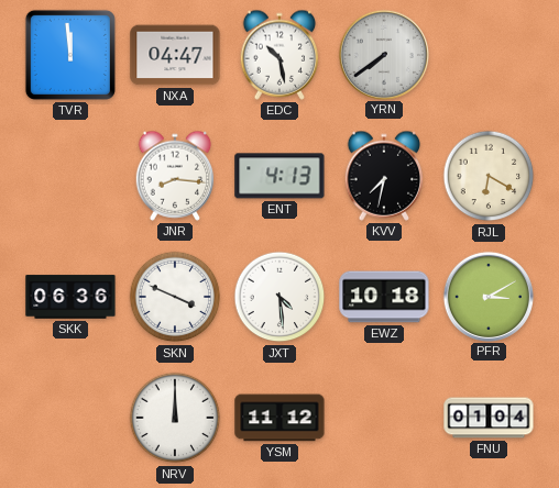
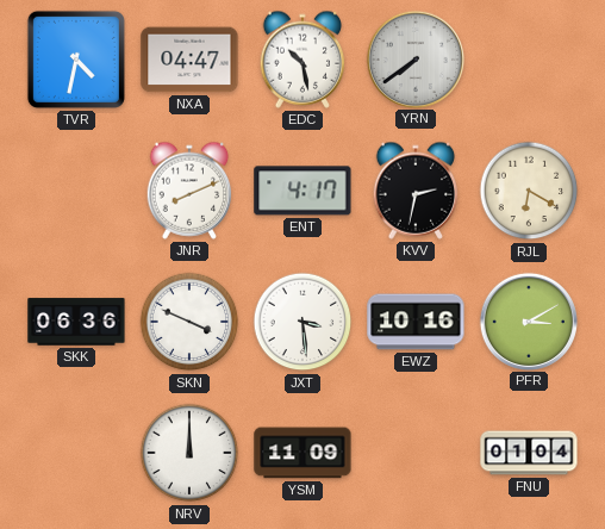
TVR: 11:59 -> 4:32 (76, 60)
JNR: 8:16 -> 8:11 (189, 191)
ENT: 4:13 -> 4:17 (302, 191)
KVV: 7:32 -> 2:32 (416, 191)
JXT: 4:29 -> 3:29 (302, 322)
EWZ: 10:18 -> 10:16 (416, 322)
YSM: 11:12 -> 11:09 (302, 453)
